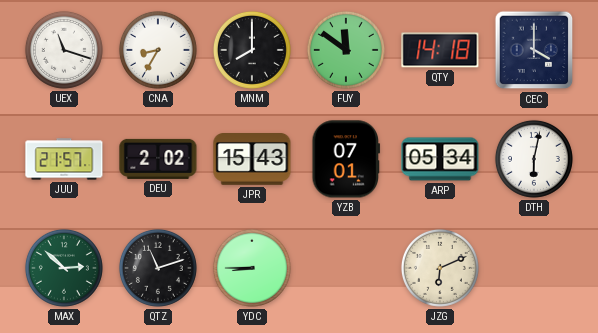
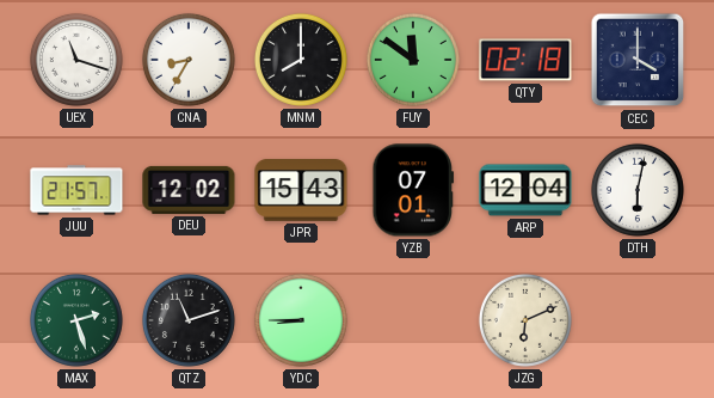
QTY: 14:18 -> 02:18 (525, 60)
DEU: 2:02 -> 12:02 (189, 190)
ARP: 05:34 -> 12:04 (525, 190)
MAX: 2:52 -> 2:27 (76, 320)
